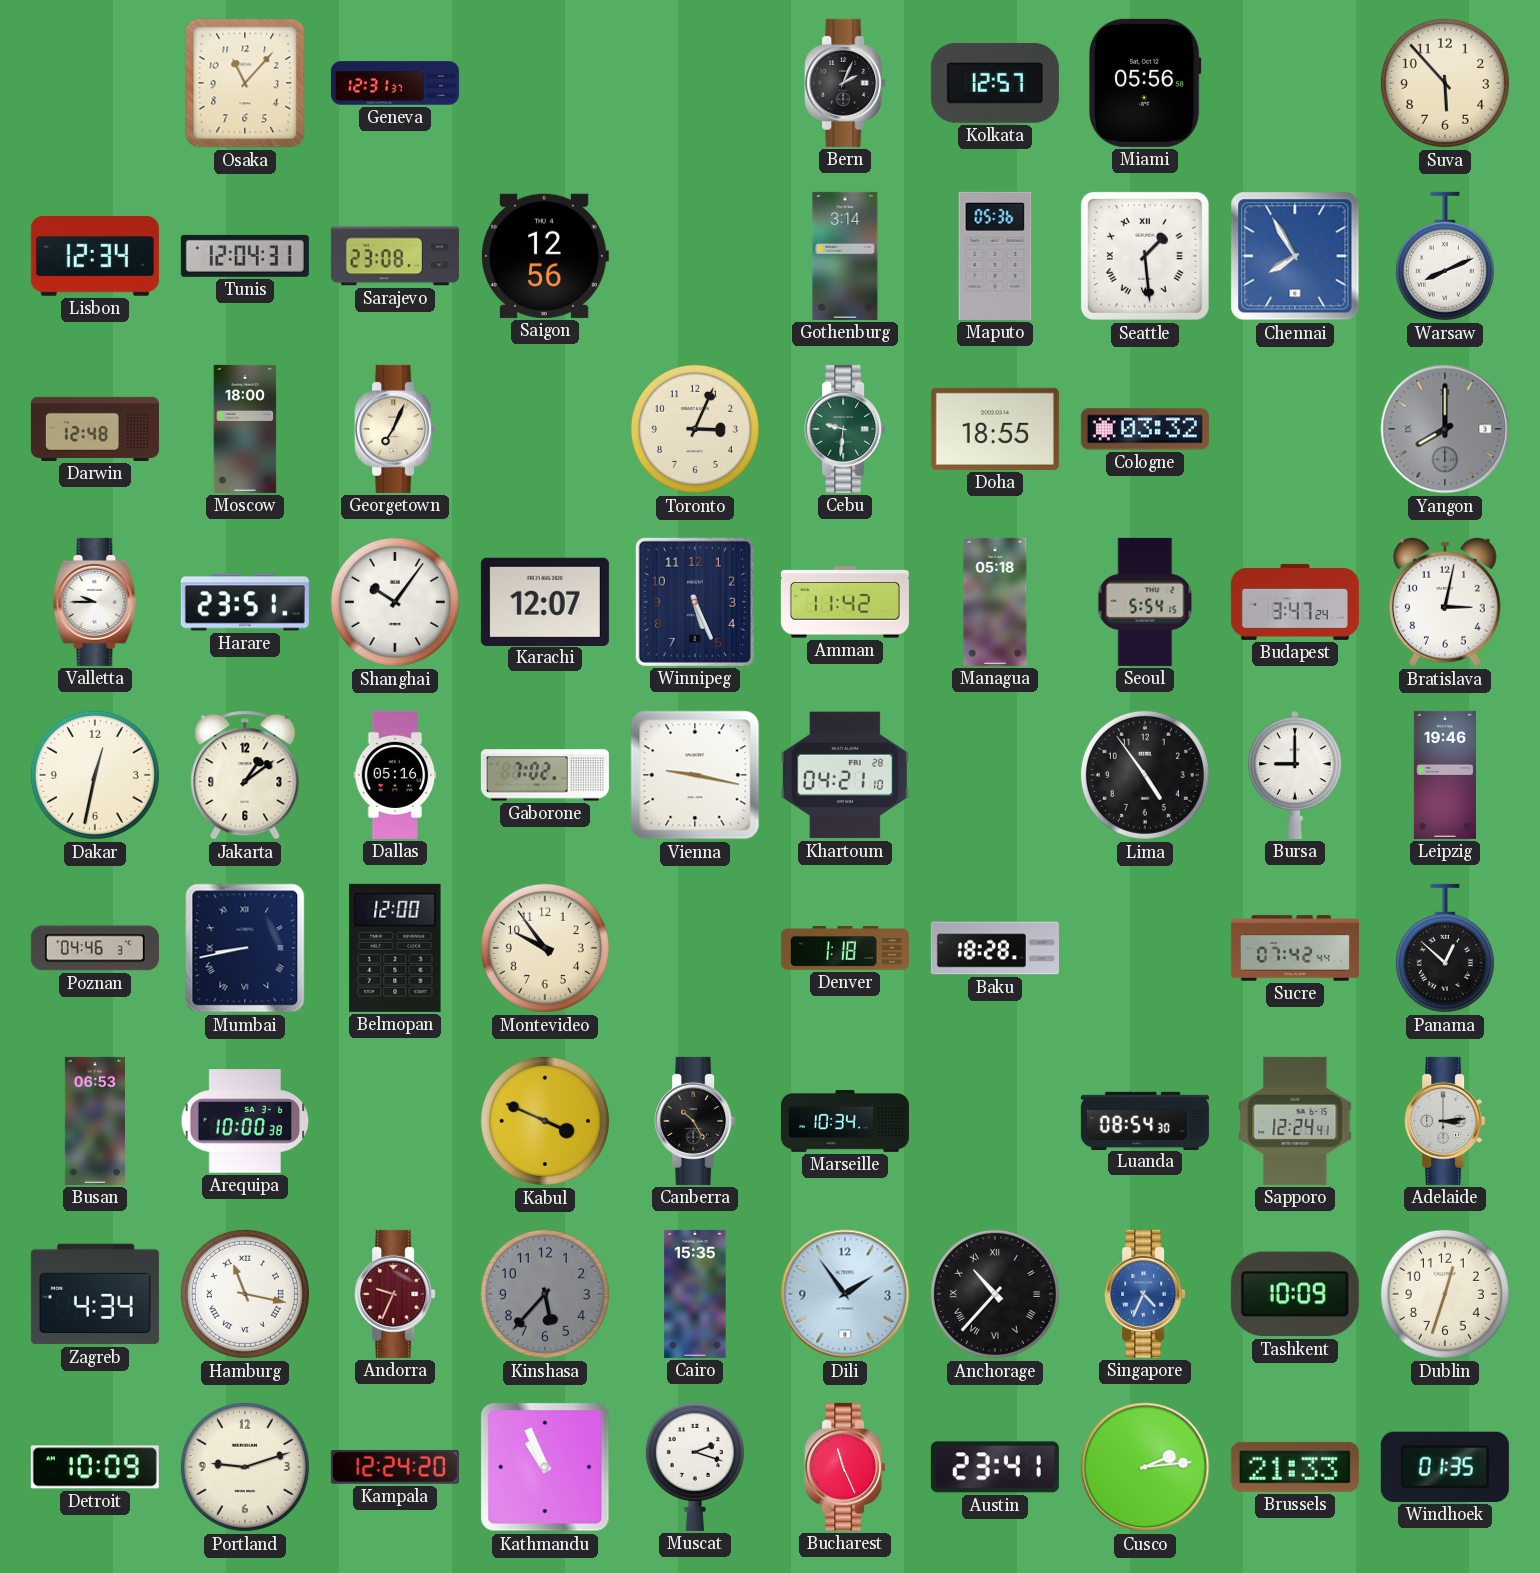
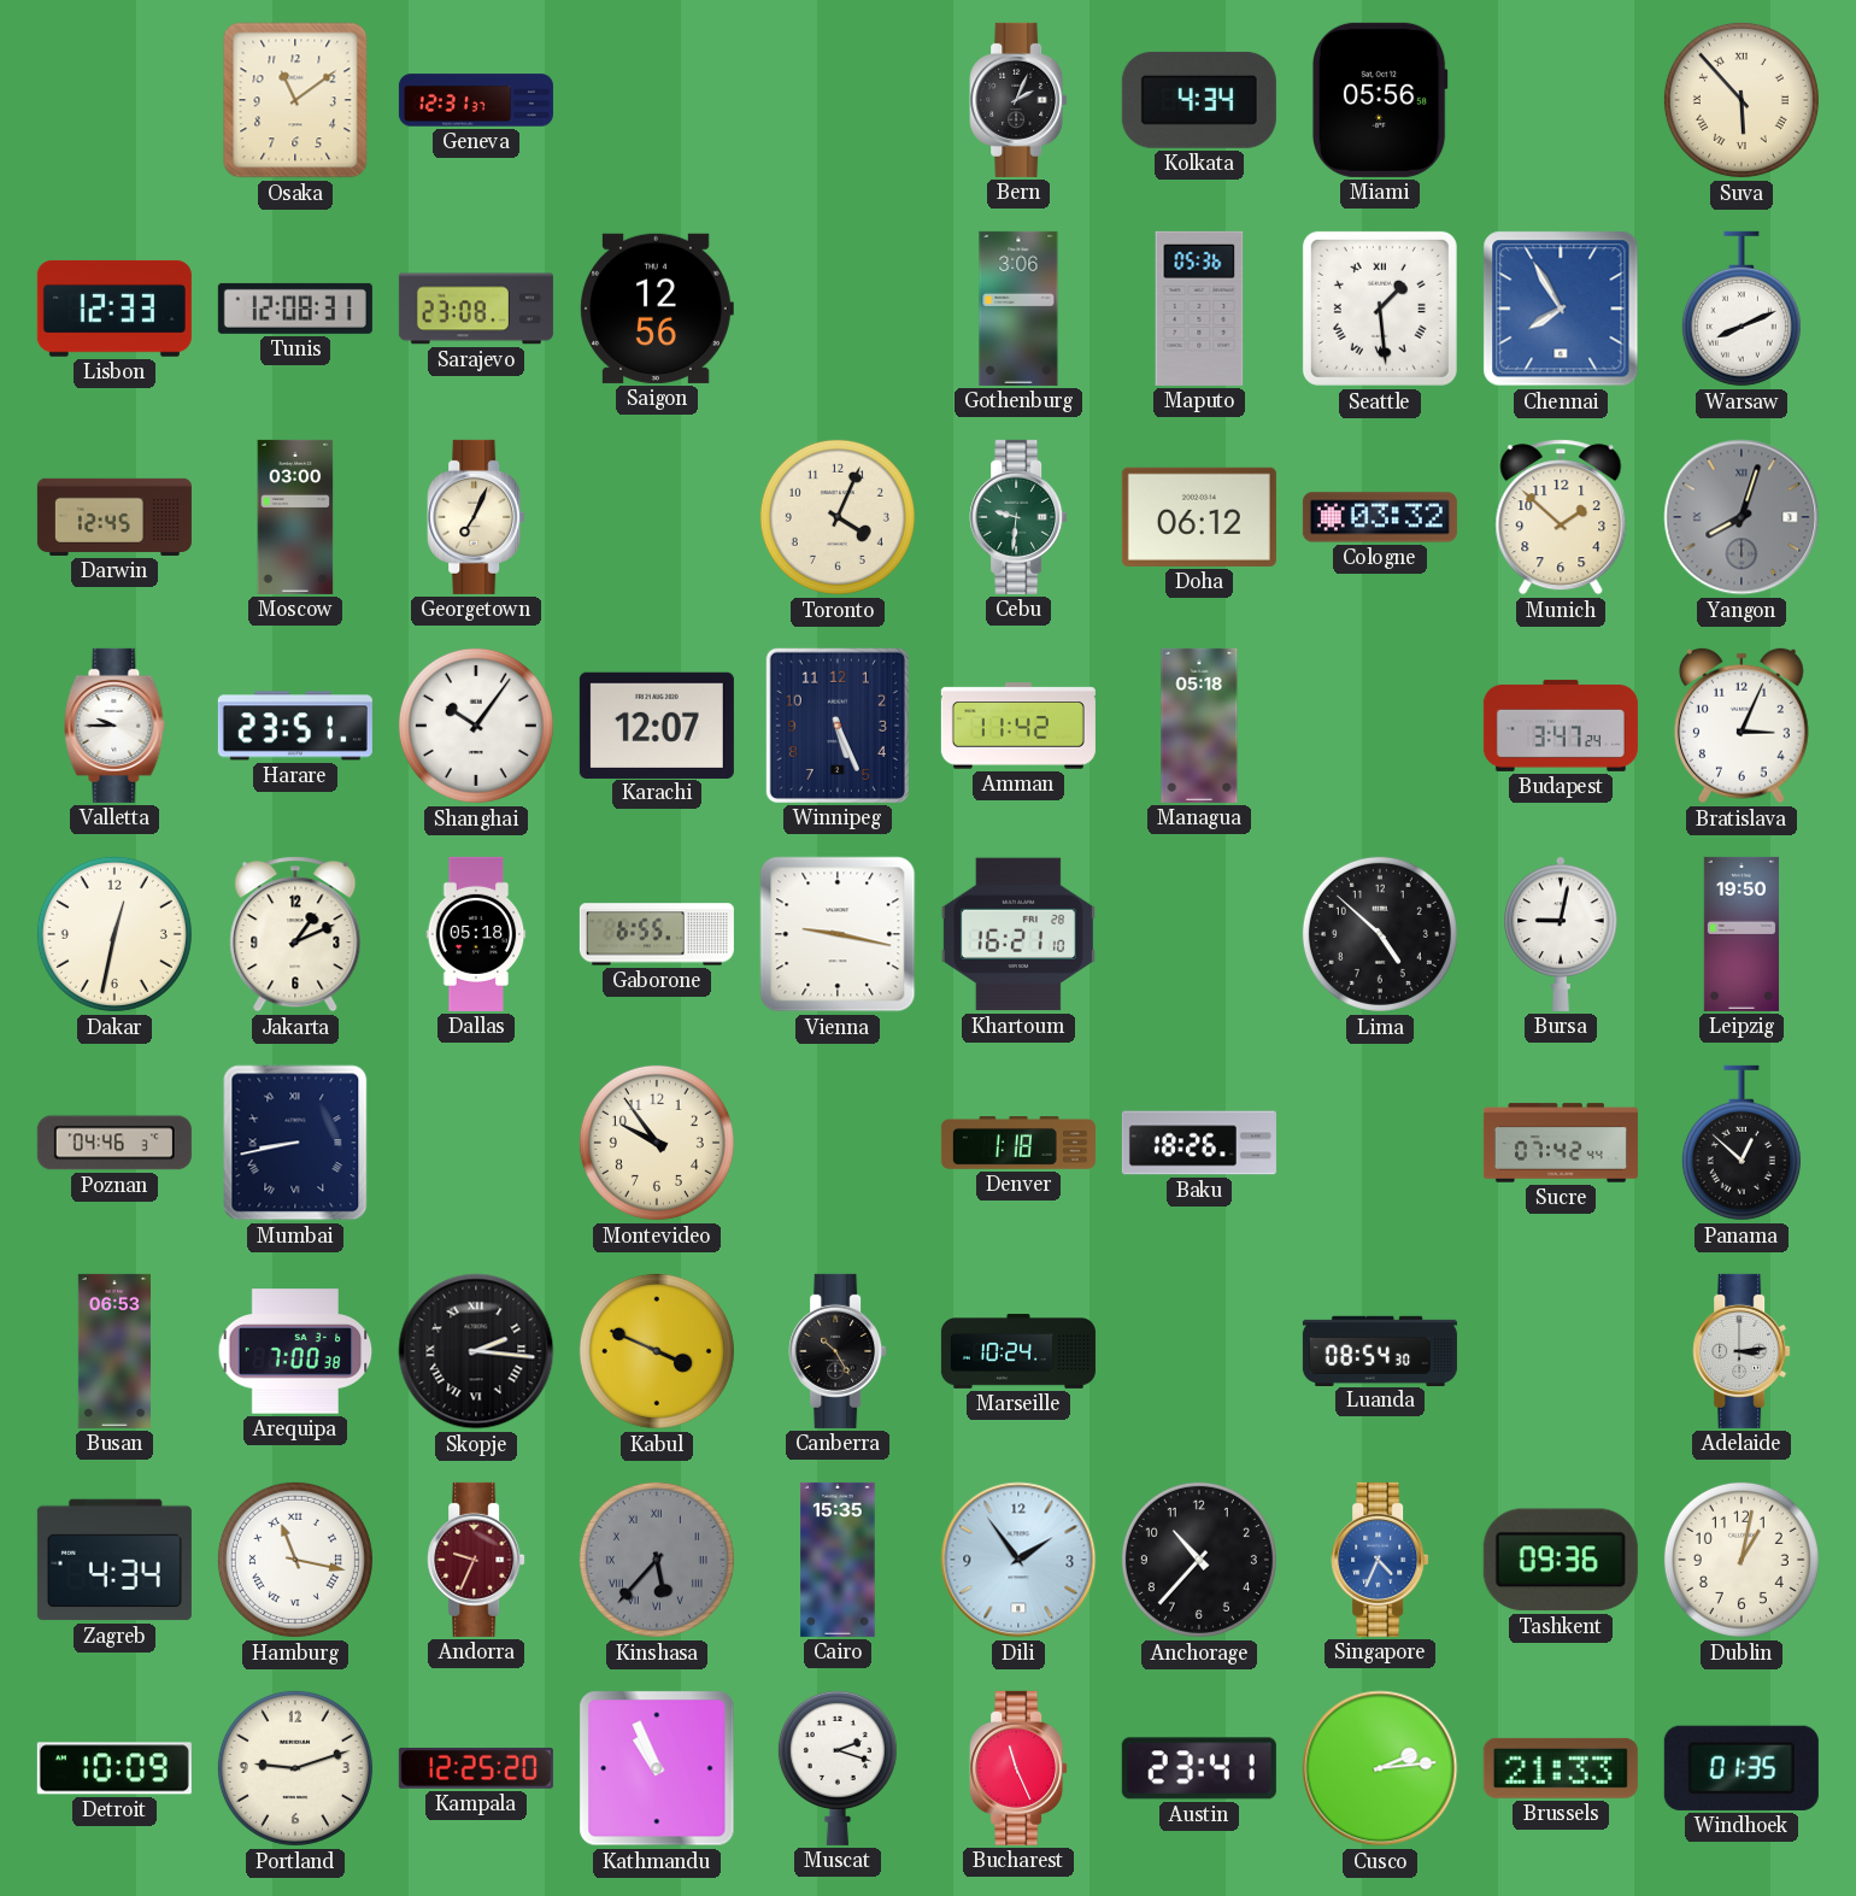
Osaka: 11:07 -> 11:09 (295, 100)
Kolkata: 12:57 -> 4:34 (1199, 100)
Suva numerals: Arabic -> Roman (1742, 100)
Lisbon: 12:34 -> 12:33 (114, 309)
Tunis: 12:04 -> 12:08 (295, 309)
Gothenburg: 3:14 -> 3:06 (1018, 309)
Darwin: 12:48 -> 12:45 (114, 517)
Moscow: 18:00 -> 03:00 (295, 517)
Toronto: 3:04 -> 4:04 (838, 517)
Doha: 18:55 -> 06:12 (1199, 517)
Munich: none -> 1:52 (1561, 517)
Yangon: 8:00 -> 8:03 (1742, 517)
Seoul: 5:54 -> none (1145, 602)
Bratislava: 3:02 -> 3:04 (1742, 726)
Jakarta: 1:09 -> 1:11 (295, 934)
Dallas: 05:16 -> 05:18 (476, 934)
Gaborone: 7:02 -> 6:55 (657, 934)
Khartoum: 04:21 -> 16:21 (1018, 934)
Lima: 4:54 -> 4:52 (1380, 934)
Bursa: 9:00 -> 9:02 (1561, 934)
Leipzig: 19:46 -> 19:50 (1742, 934)
Belmopan: 12:00 -> none (395, 948)
Baku: 18:28 -> 18:26 (1199, 1143)
Arequipa: 10:00 -> 7:00 (295, 1351)
Skopje: none -> 2:16 (476, 1351)
Marseille: 10:34 -> 10:24 (1018, 1351)
Sapporo: 12:24 -> none (1295, 1121)
Kinshasa numerals: Arabic -> Roman (657, 1560)
Anchorage numerals: Roman -> Arabic (1199, 1560)
Tashkent: 10:09 -> 09:36 (1561, 1560)
Dublin: 12:33 -> 1:02 (1742, 1560)
Kampala: 12:24 -> 12:25 (476, 1768)
